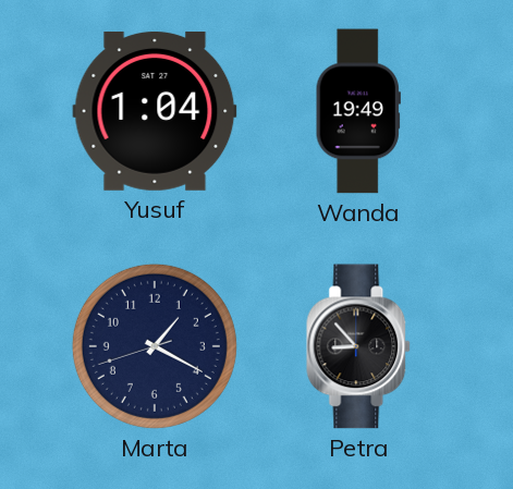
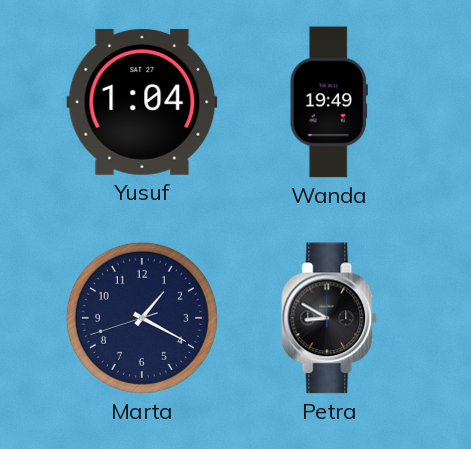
Petra: 8:53 -> 8:50 (330, 318)
